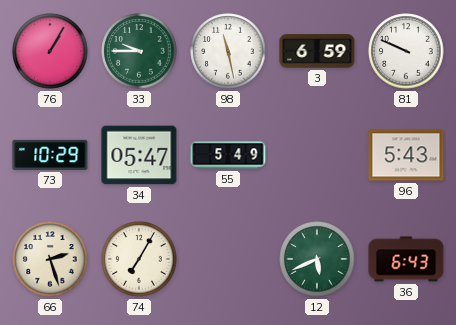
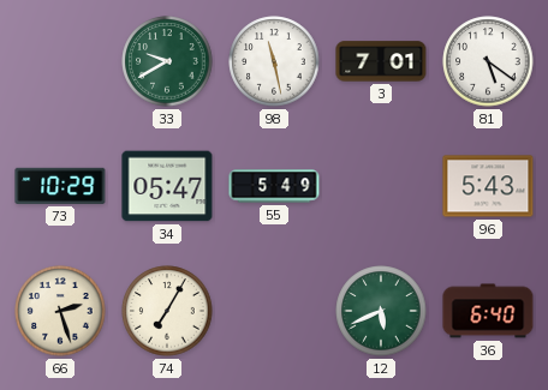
76: 1:05 -> none (50, 51)
33: 9:45 -> 9:40 (167, 61)
3: 6:59 -> 7:01 (381, 61)
81: 9:49 -> 5:21 (488, 61)
36: 6:43 -> 6:40 (488, 311)
